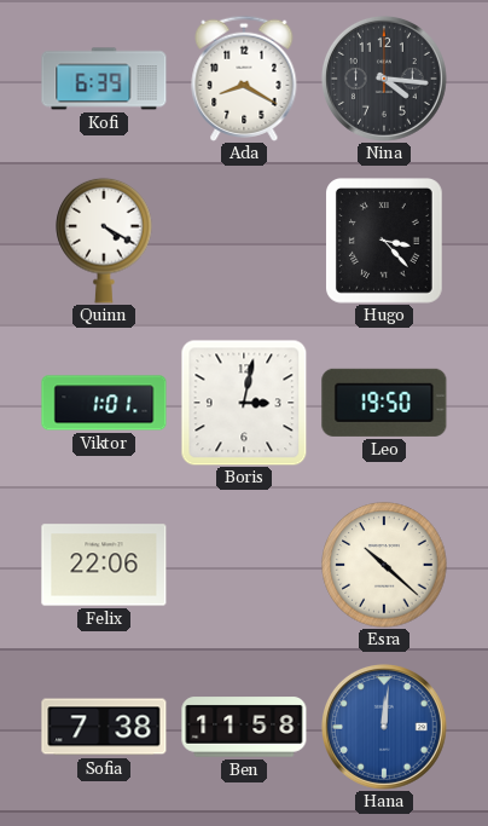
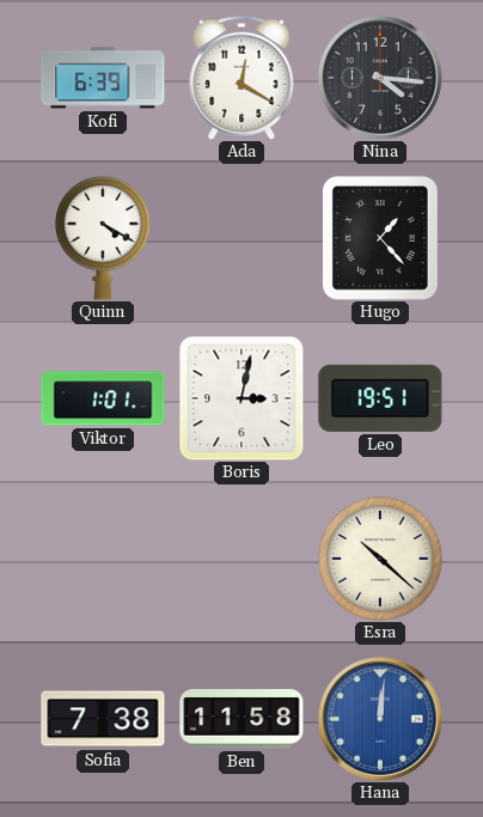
Ada: 8:20 -> 12:20 (241, 78)
Hugo: 3:23 -> 1:23 (381, 239)
Leo: 19:50 -> 19:51 (380, 398)
Felix: 22:06 -> none (104, 565)
